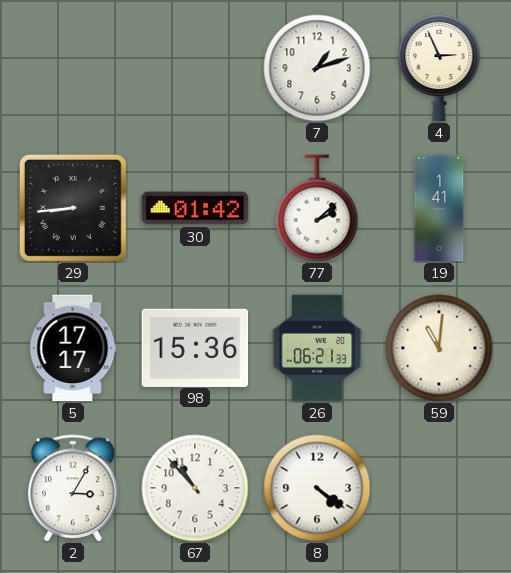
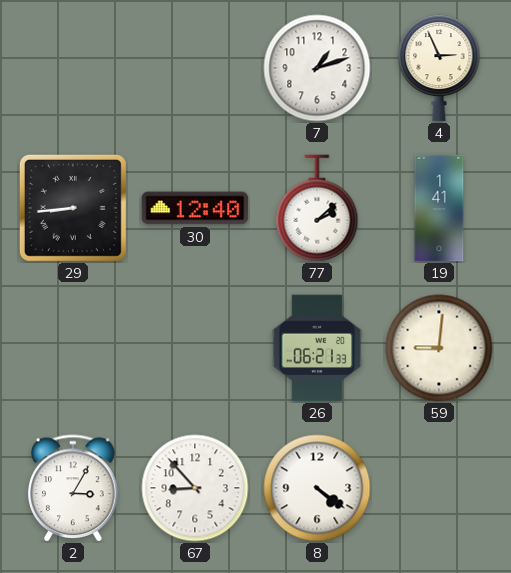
30: 01:42 -> 12:40 (195, 208)
5: 17:17 -> none (73, 348)
98: 15:36 -> none (195, 347)
59: 11:01 -> 9:01 (439, 348)
67: 10:53 -> 8:53 (195, 488)
